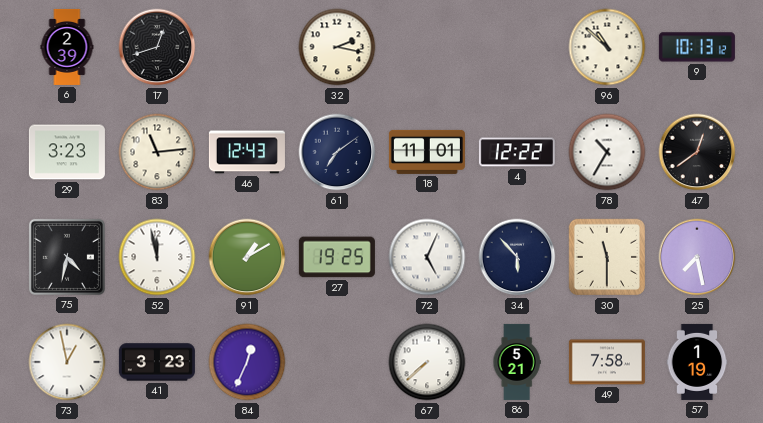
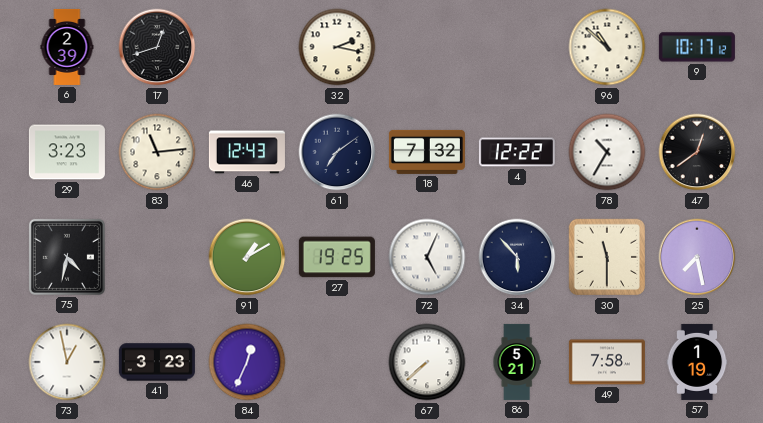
9: 10:13 -> 10:17 (697, 47)
18: 11:01 -> 7:32 (427, 152)
52: 11:58 -> none (157, 257)
